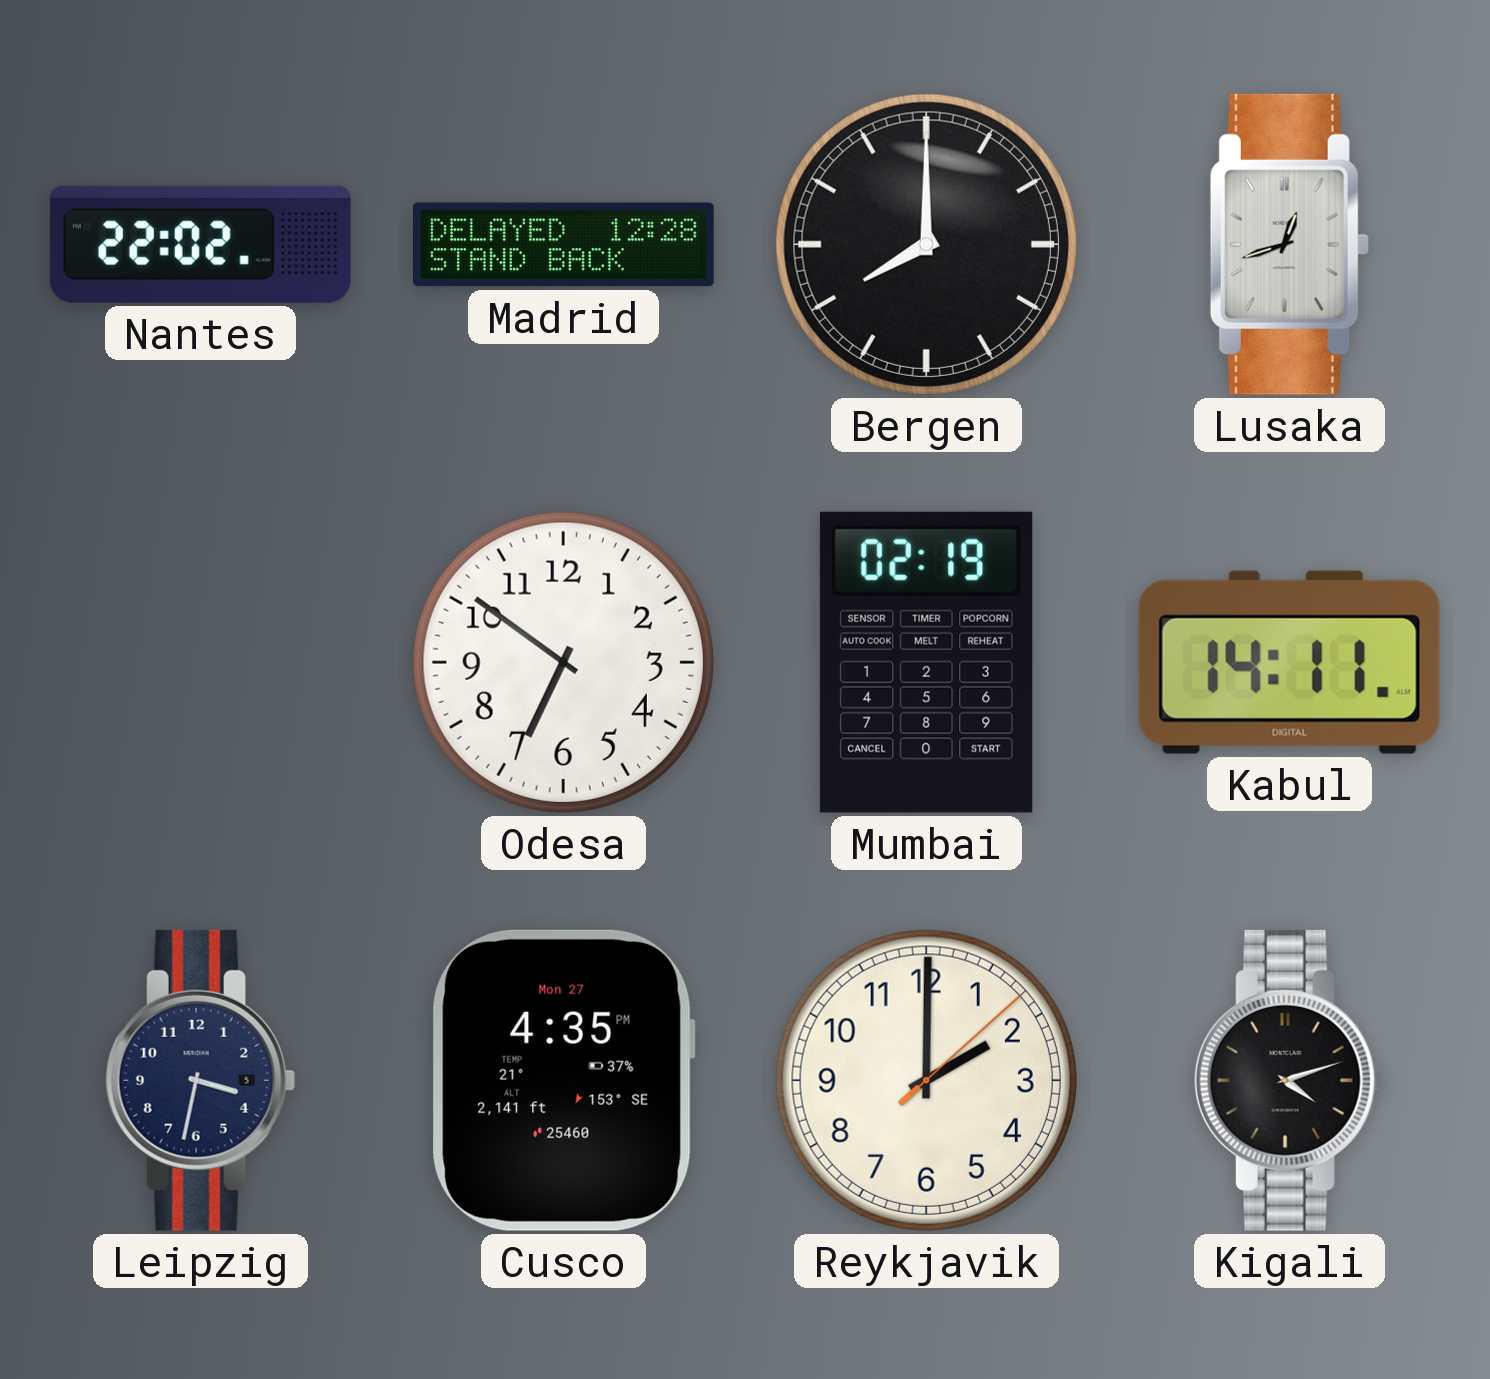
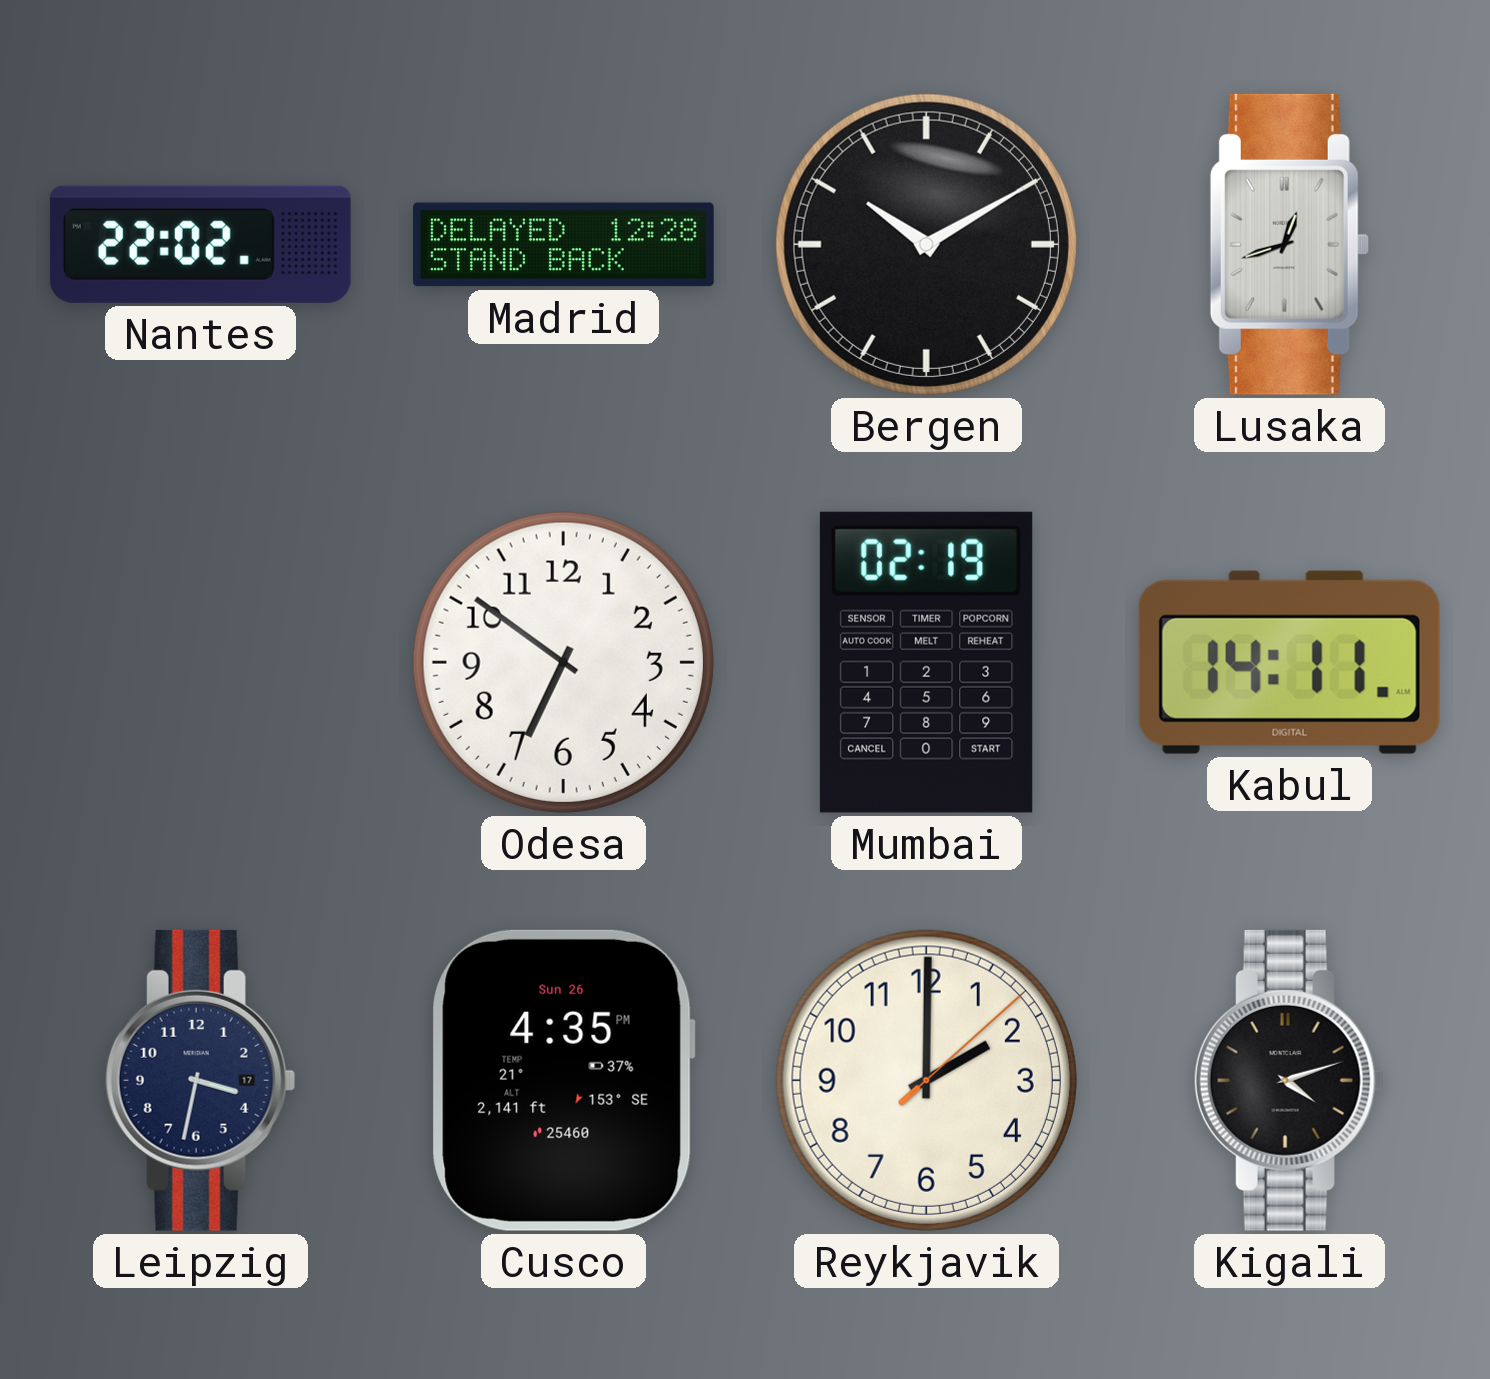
Bergen: 8:00 -> 10:10 (926, 244)
Leipzig date: 5 -> 17 (200, 1080)
Cusco date: Mon 27 -> Sun 26 (563, 1080)
